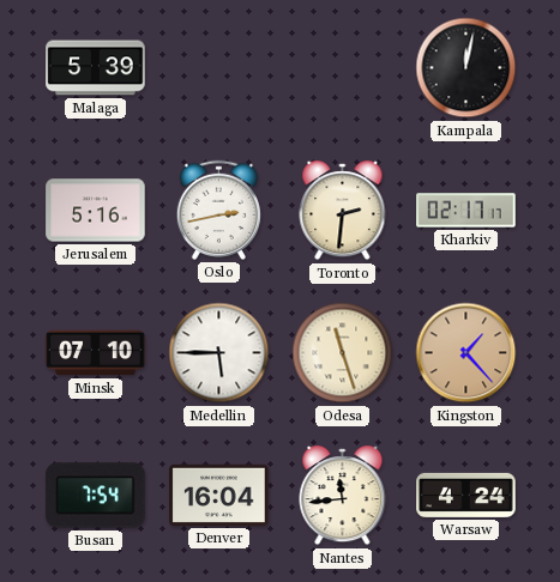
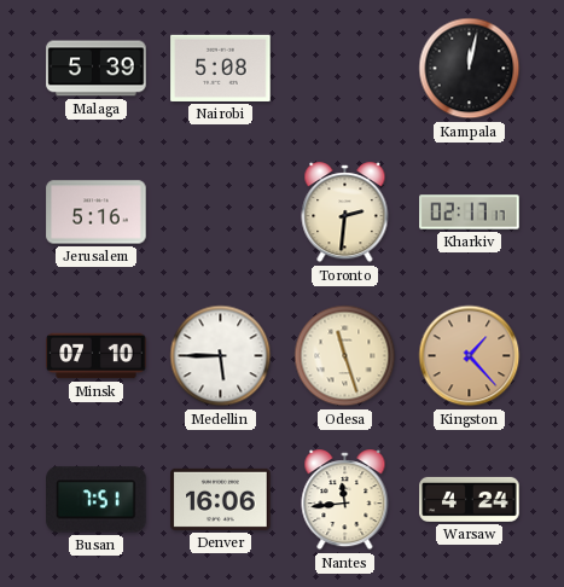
Nairobi: none -> 5:08 (221, 68)
Oslo: 2:43 -> none (218, 210)
Busan: 7:54 -> 7:51 (97, 500)
Denver: 16:04 -> 16:06 (221, 499)
